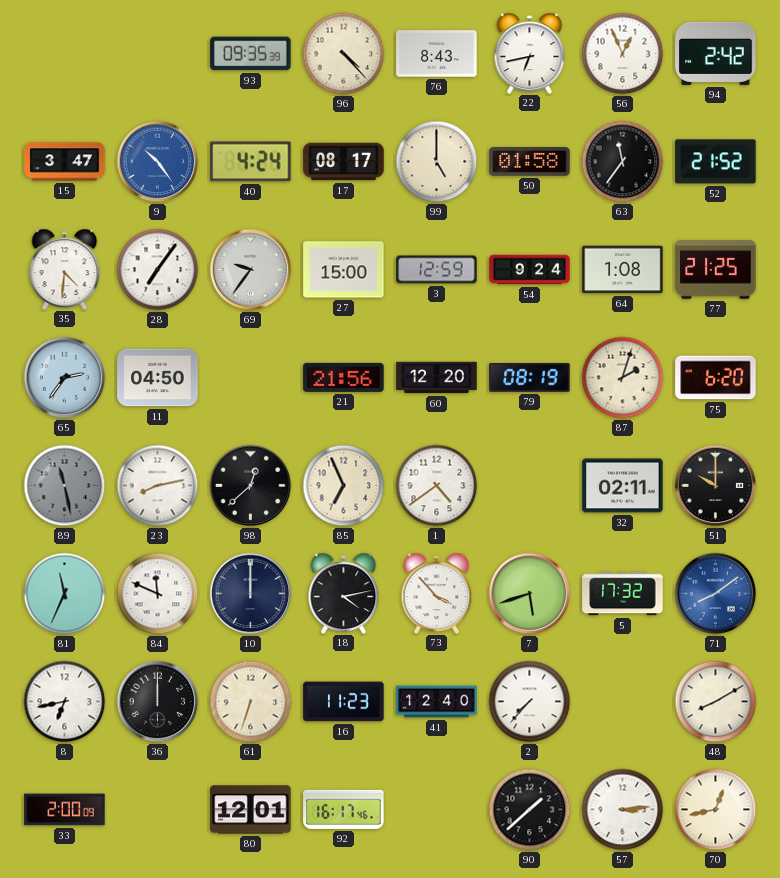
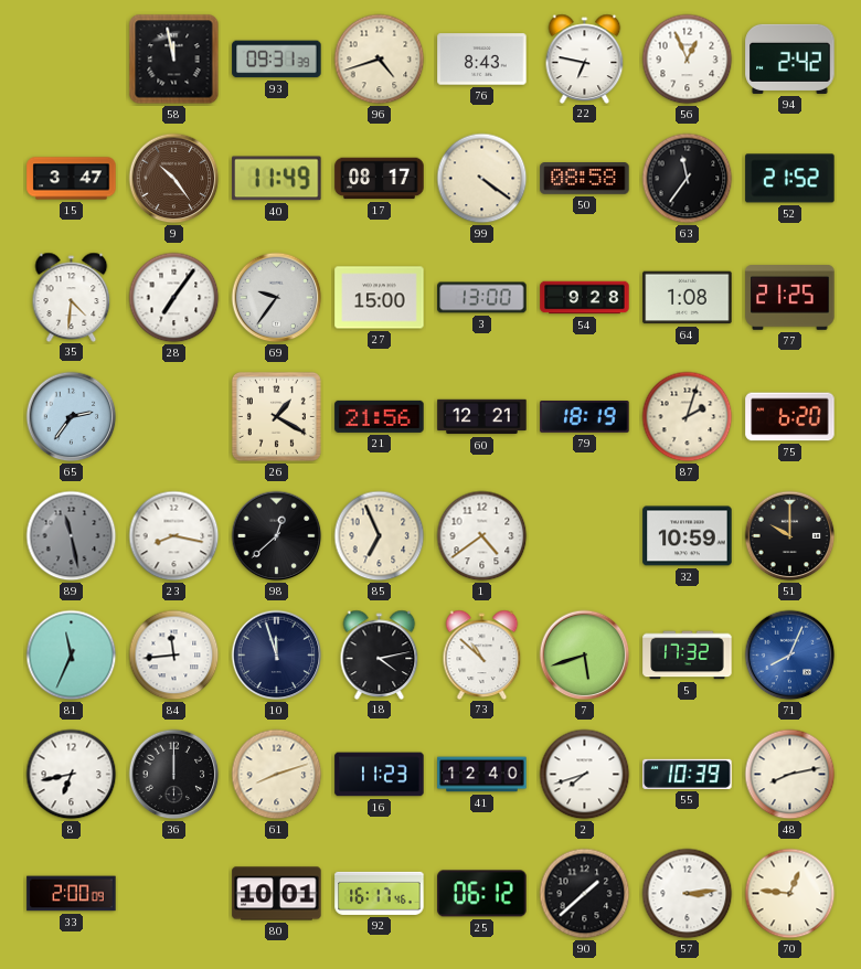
58: none -> 11:58 (174, 60)
93: 09:35 -> 09:31 (277, 60)
96: 4:23 -> 4:42 (380, 60)
22: 6:43 -> 6:47 (585, 58)
9 dial: blue -> brown (174, 179)
40: 4:24 -> 11:49 (277, 179)
99: 5:00 -> 4:21 (482, 179)
50: 01:58 -> 08:58 (585, 179)
3: 12:59 -> 13:00 (482, 298)
54: 9:24 -> 9:28 (585, 298)
11: 04:50 -> none (158, 378)
26: none -> 1:20 (276, 416)
60: 12:20 -> 12:21 (482, 417)
79: 08:19 -> 18:19 (585, 417)
23: 8:13 -> 8:17 (174, 536)
32: 02:11 -> 10:59 (688, 536)
84: 11:49 -> 11:44 (174, 656)
10: 12:00 -> 11:57 (277, 656)
73: 3:53 -> 10:52 (482, 654)
71: 8:09 -> 8:04 (790, 656)
61: 6:33 -> 8:12 (277, 775)
2: 7:37 -> 7:42 (585, 775)
55: none -> 10:39 (688, 774)
48: 8:10 -> 8:13 (790, 775)
80: 12:01 -> 10:01 (277, 894)
25: none -> 06:12 (482, 894)
70: 12:43 -> 12:46 (790, 894)
